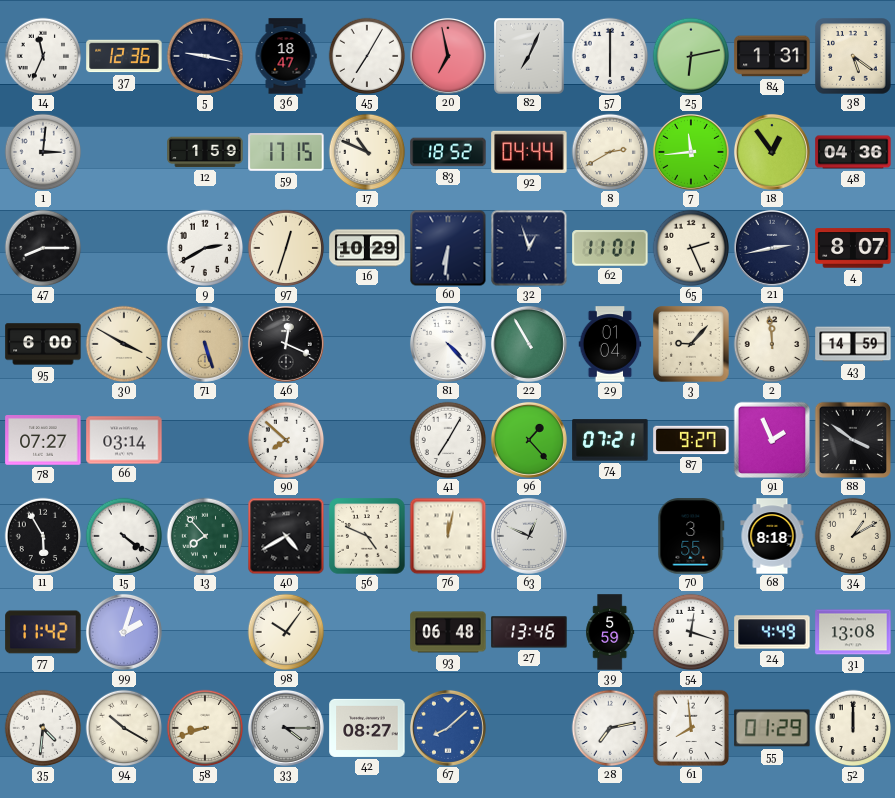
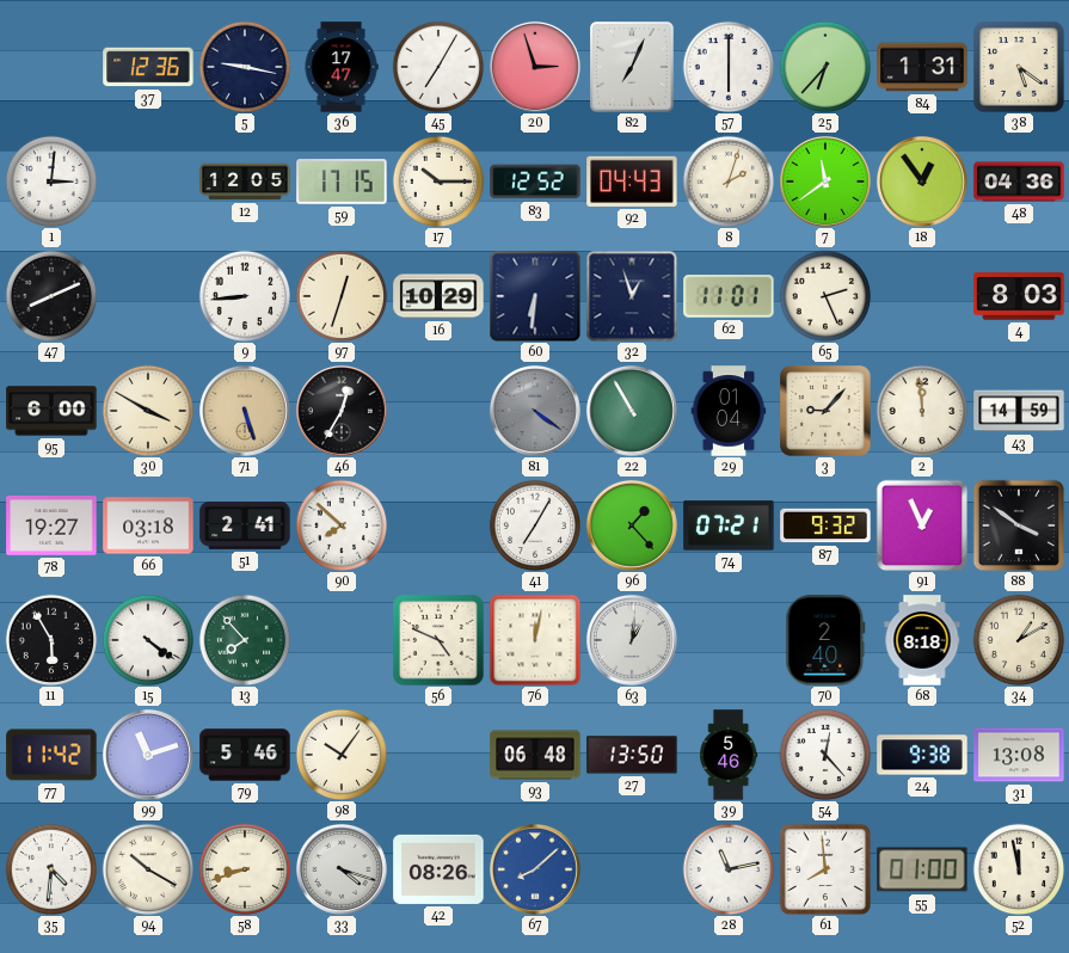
14: 11:34 -> none (43, 56)
36: 18:47 -> 17:47 (342, 67)
20: 6:58 -> 2:57 (535, 67)
25: 6:13 -> 6:37 (825, 67)
12: 1:59 -> 12:05 (245, 182)
17: 10:49 -> 10:15 (438, 182)
83: 18:52 -> 12:52 (535, 182)
92: 04:44 -> 04:43 (632, 182)
8: 2:40 -> 2:03 (729, 182)
7: 11:44 -> 11:39 (825, 182)
47: 8:15 -> 8:11 (51, 296)
9: 2:40 -> 8:44 (245, 296)
21: 2:43 -> none (772, 248)
4: 8:07 -> 8:03 (1019, 296)
46: 12:19 -> 12:35 (342, 411)
81: 4:23 -> 4:21 (535, 411)
81 dial: white -> grey (535, 411)
78: 07:27 -> 19:27 (51, 525)
66: 03:14 -> 03:18 (148, 525)
51: none -> 2:41 (245, 527)
87: 9:27 -> 9:32 (825, 525)
91: 1:56 -> 12:56 (921, 524)
40: 4:40 -> none (286, 536)
63: 12:49 -> 1:01 (632, 640)
70: 3:55 -> 2:40 (825, 640)
99: 2:03 -> 11:12 (148, 755)
79: none -> 5:46 (245, 755)
27: 13:46 -> 13:50 (632, 755)
39: 5:59 -> 5:46 (729, 755)
54: 12:18 -> 12:23 (825, 755)
24: 4:49 -> 9:38 (922, 755)
33: 4:15 -> 4:18 (342, 869)
42: 08:27 -> 08:26 (438, 869)
28: 7:13 -> 11:13 (729, 869)
55: 01:29 -> 01:00 (922, 869)
52: 12:00 -> 11:58 (1019, 869)
